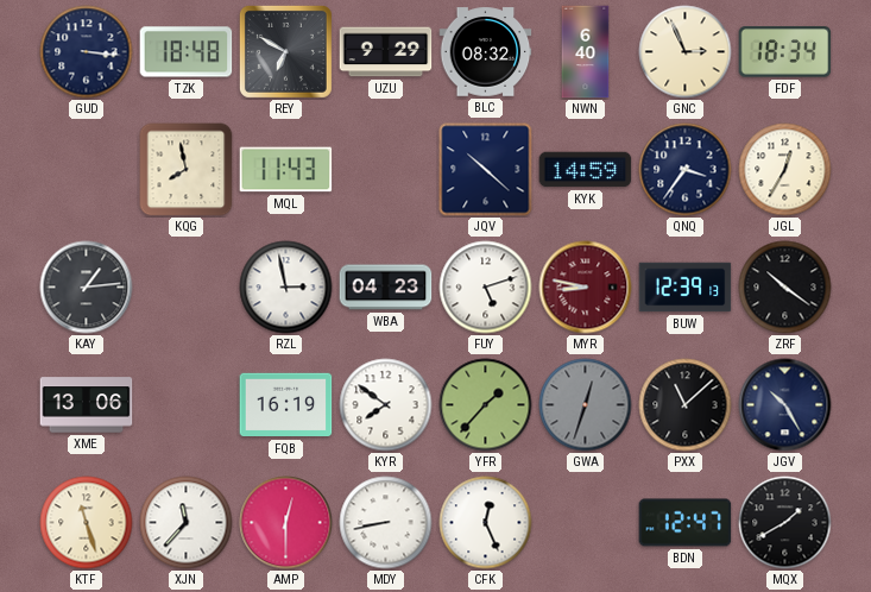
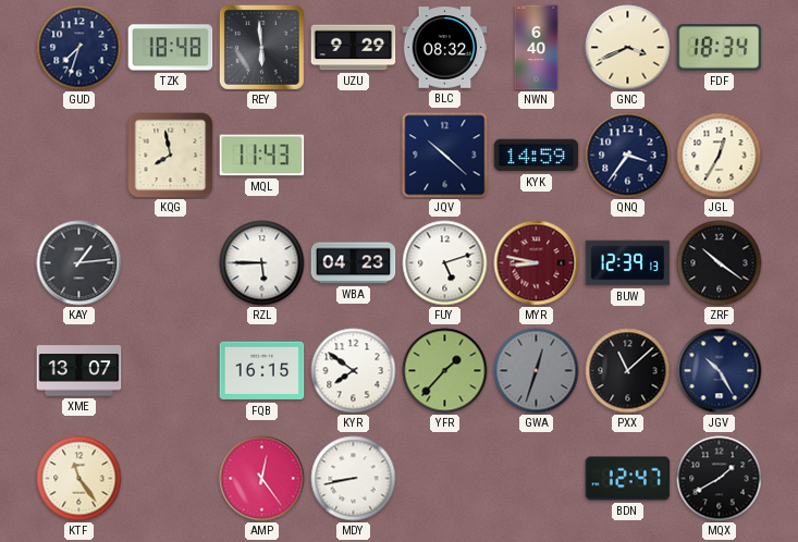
GUD: 3:16 -> 7:33 (79, 48)
REY: 6:50 -> 5:59 (261, 47)
GNC: 2:56 -> 3:41 (628, 48)
RZL: 2:58 -> 5:45 (262, 263)
XME: 13:06 -> 13:07 (79, 371)
FQB: 16:19 -> 16:15 (262, 371)
KTF: 11:27 -> 11:24 (79, 479)
XJN: 11:37 -> none (187, 523)
AMP: 12:30 -> 12:24 (262, 479)
CFK: 12:26 -> none (486, 523)
